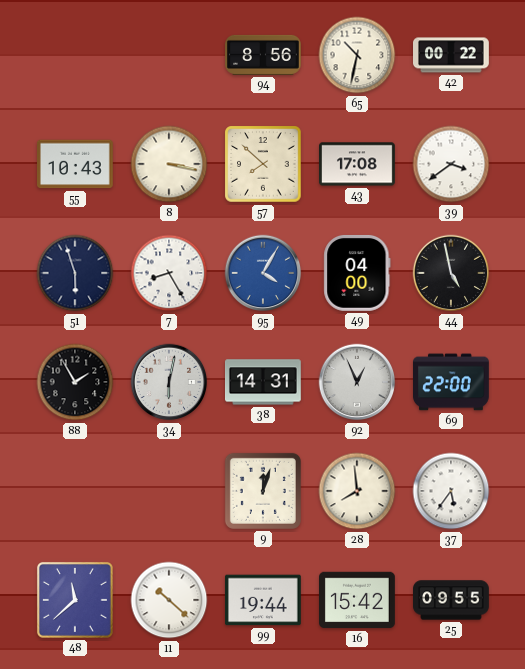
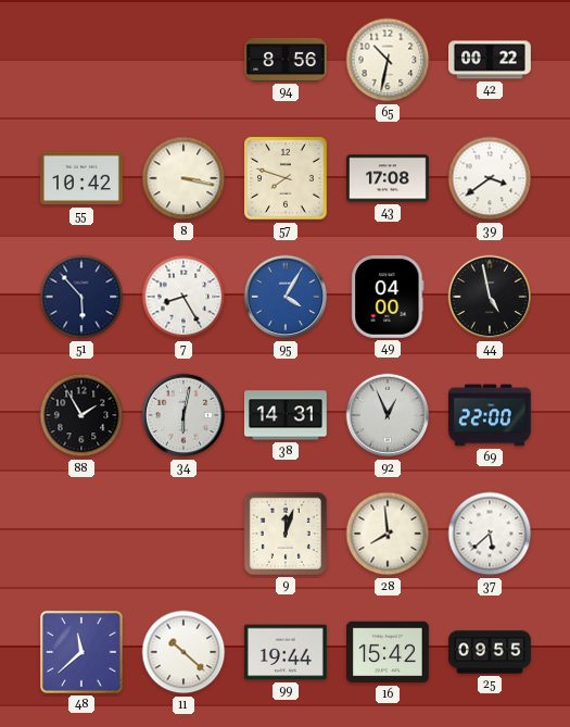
55: 10:43 -> 10:42 (83, 178)
57: 7:52 -> 7:48 (286, 178)
51: 5:57 -> 5:53 (81, 297)
37: 5:36 -> 5:38 (490, 534)
